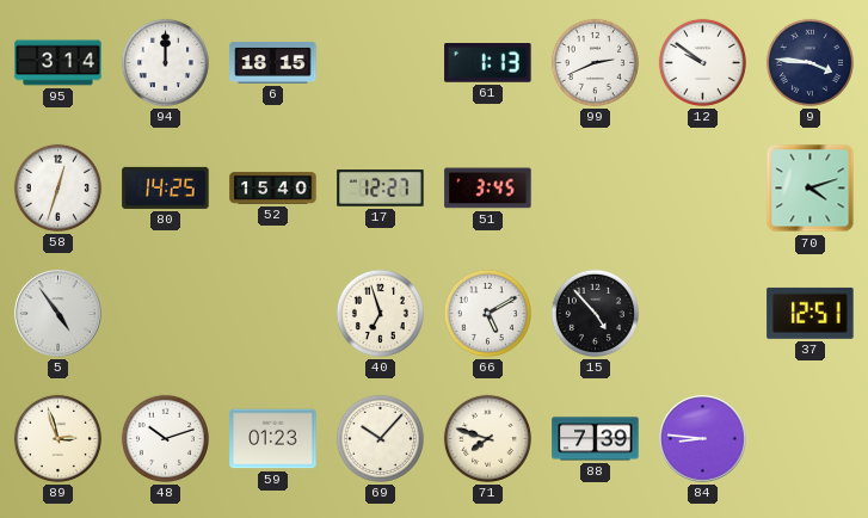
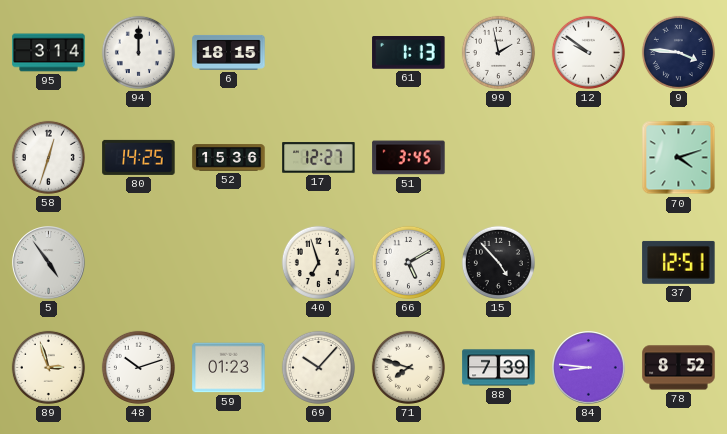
99: 2:41 -> 1:58 (498, 52)
52: 15:40 -> 15:36 (229, 158)
78: none -> 8:52 (679, 368)
